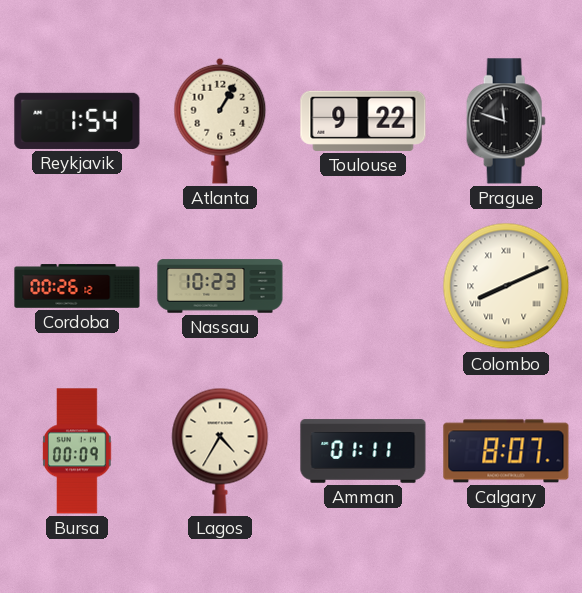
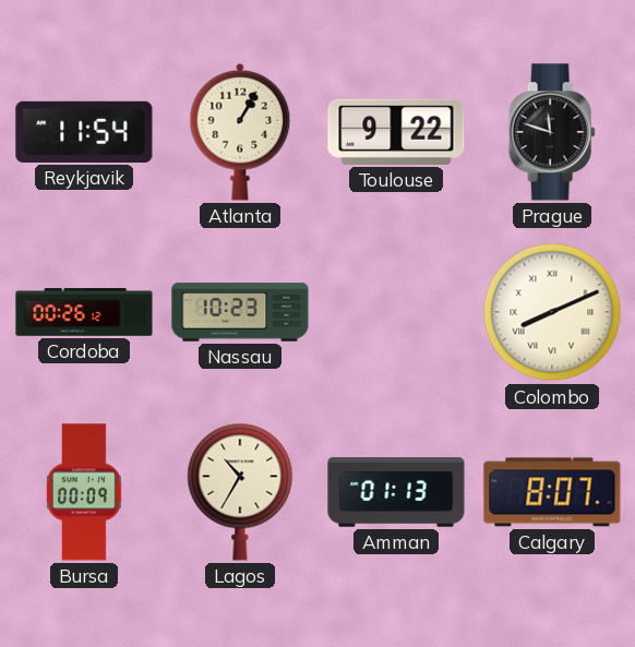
Reykjavik: 1:54 -> 11:54 (84, 132)
Lagos: 4:35 -> 10:35 (240, 492)
Amman: 01:11 -> 01:13 (396, 492)
